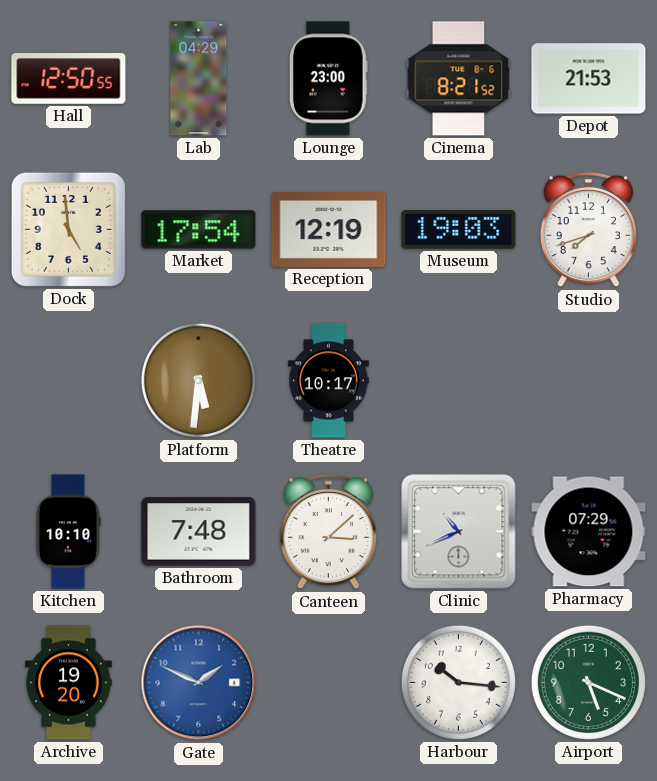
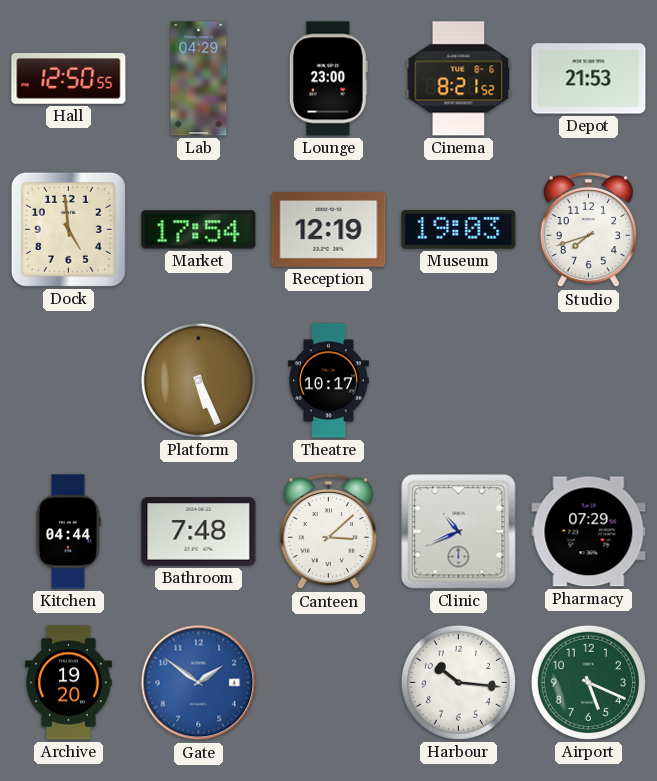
Platform: 5:31 -> 5:26 (198, 380)
Kitchen: 10:10 -> 04:44 (68, 532)
Gate: 1:49 -> 1:51 (199, 683)
